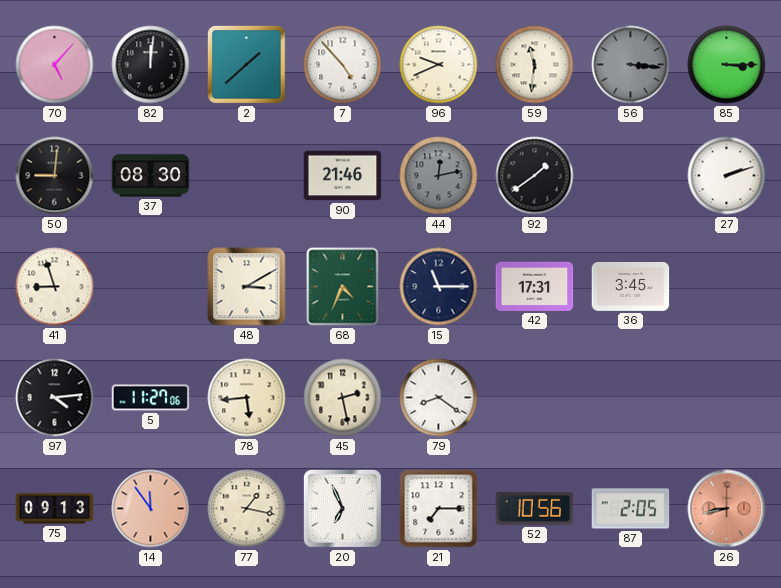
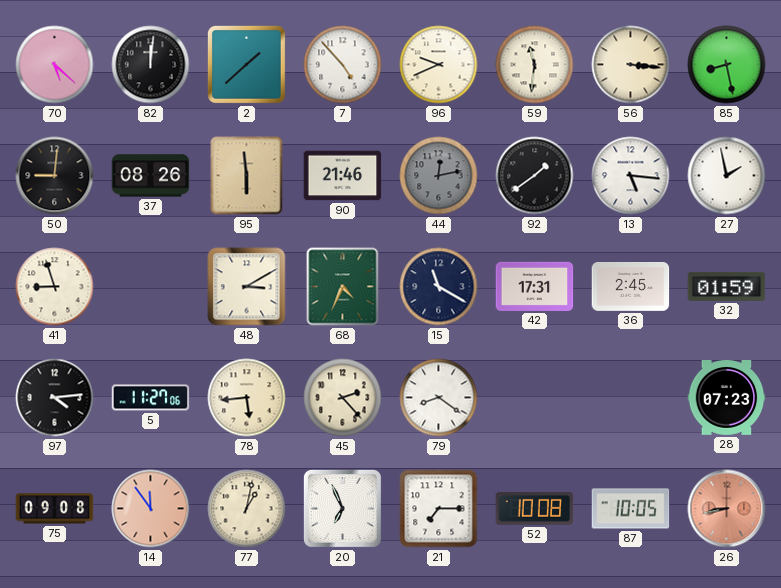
70: 5:07 -> 5:22 (55, 65)
56 dial: grey -> cream (631, 65)
85: 3:15 -> 8:28 (727, 65)
37: 08:30 -> 08:26 (151, 176)
95: none -> 5:59 (247, 176)
13: none -> 5:16 (631, 176)
27: 2:12 -> 1:58 (727, 176)
15: 11:15 -> 11:20 (439, 287)
36: 3:45 -> 2:45 (631, 287)
32: none -> 01:59 (727, 286)
45: 2:28 -> 2:23 (343, 398)
28: none -> 07:23 (727, 398)
75: 09:13 -> 09:08 (55, 509)
77: 1:17 -> 1:02 (247, 509)
52: 10:56 -> 10:08 (535, 509)
87: 2:05 -> 10:05 (631, 509)
